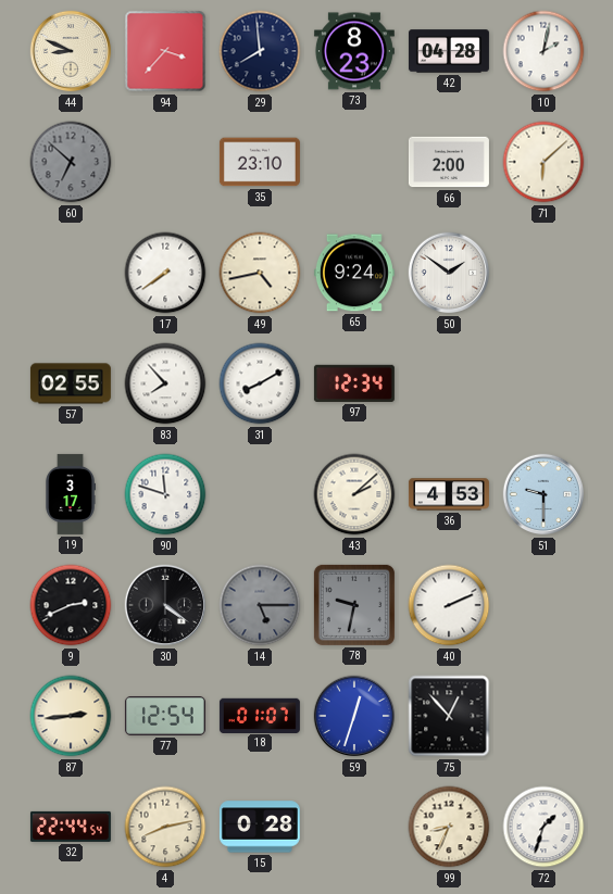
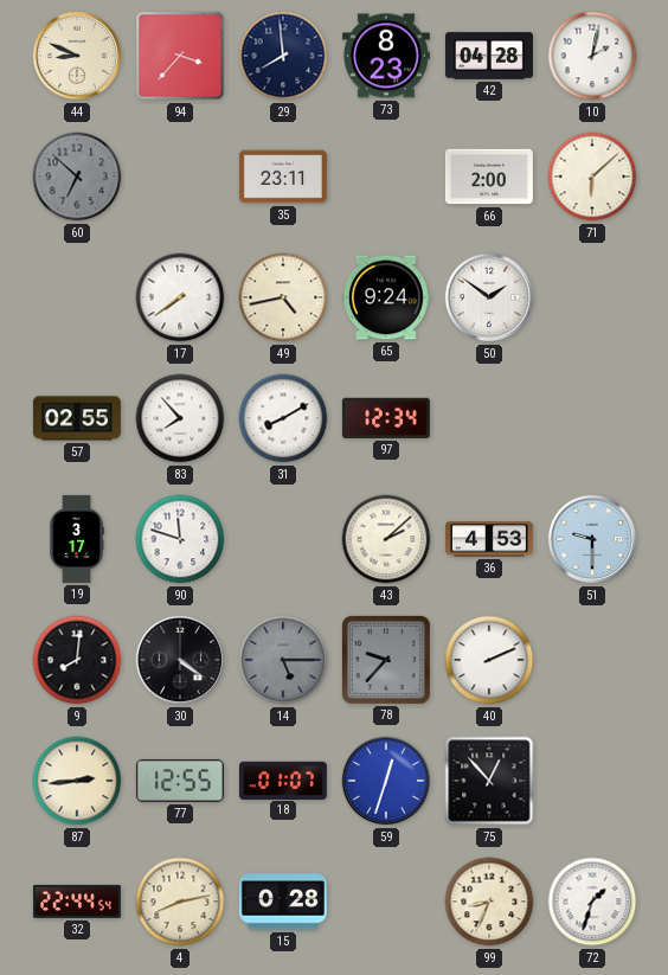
35: 23:10 -> 23:11 (283, 177)
9: 2:41 -> 8:01 (77, 660)
78: 9:32 -> 9:37 (386, 660)
77: 12:54 -> 12:55 (180, 781)
